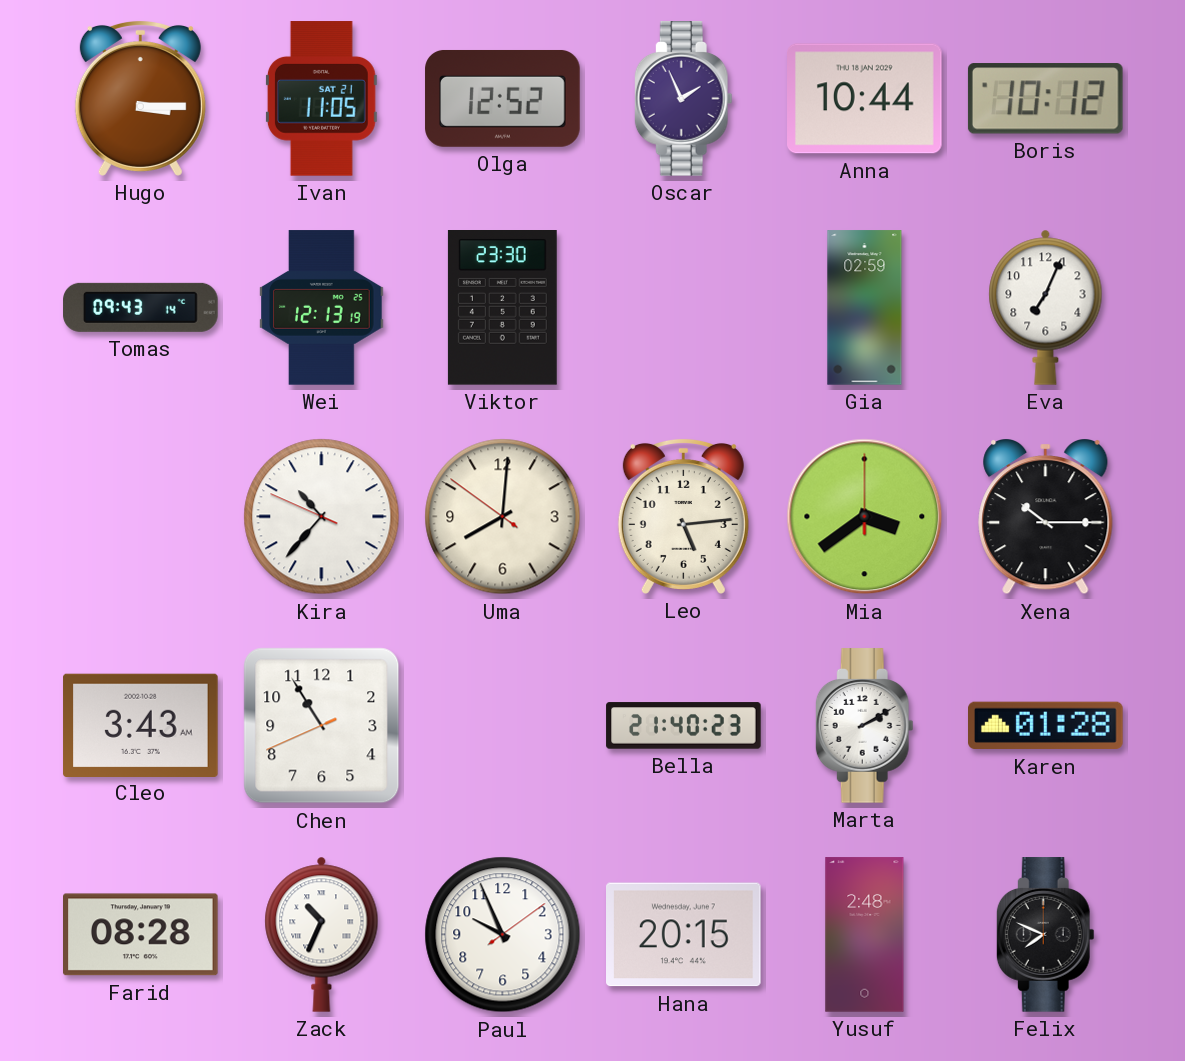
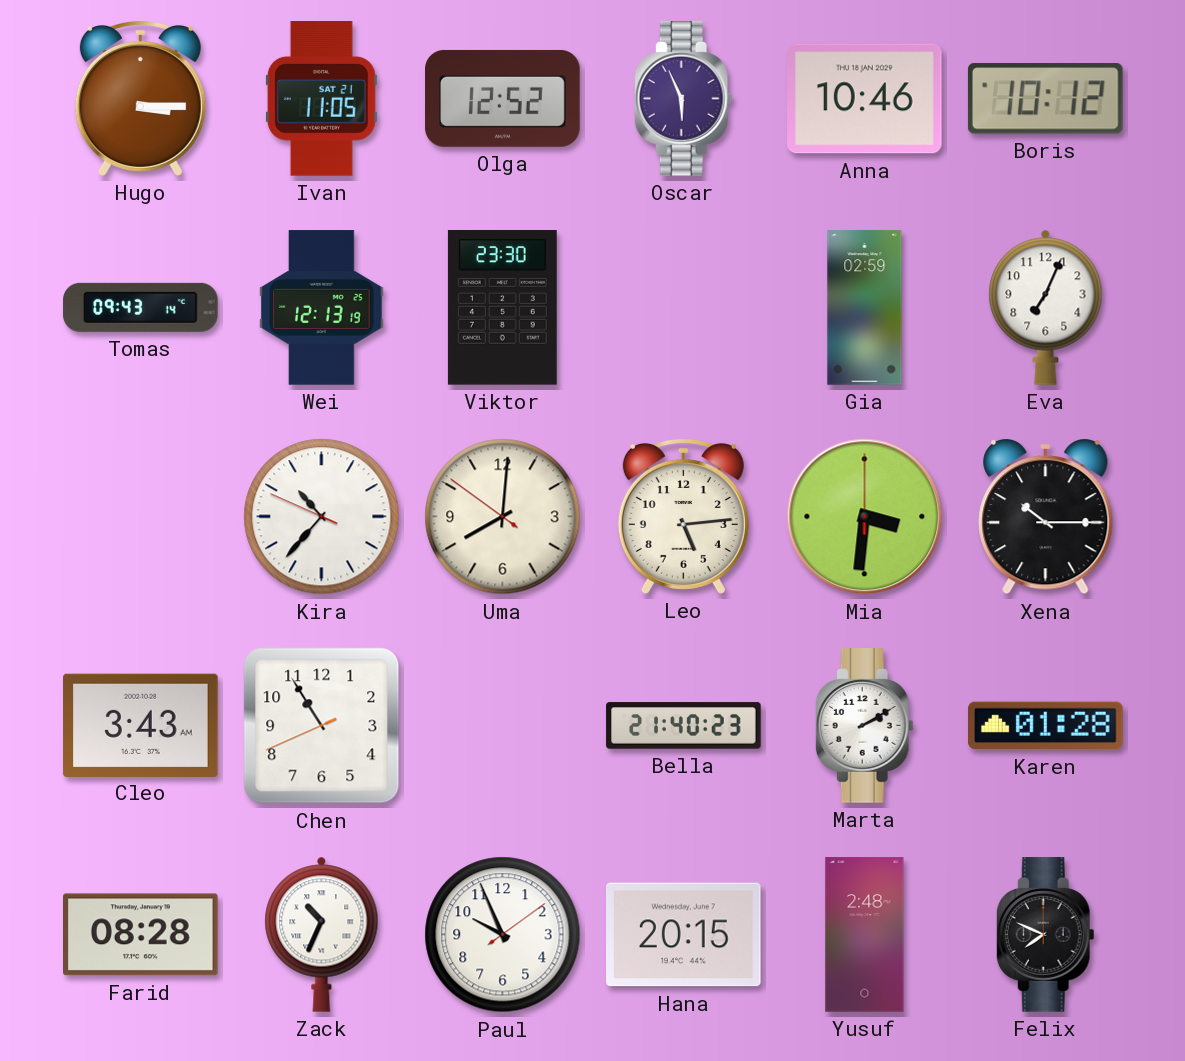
Oscar: 1:56 -> 5:56 (683, 99)
Anna: 10:44 -> 10:46 (865, 99)
Mia: 3:39 -> 3:31 (865, 517)
